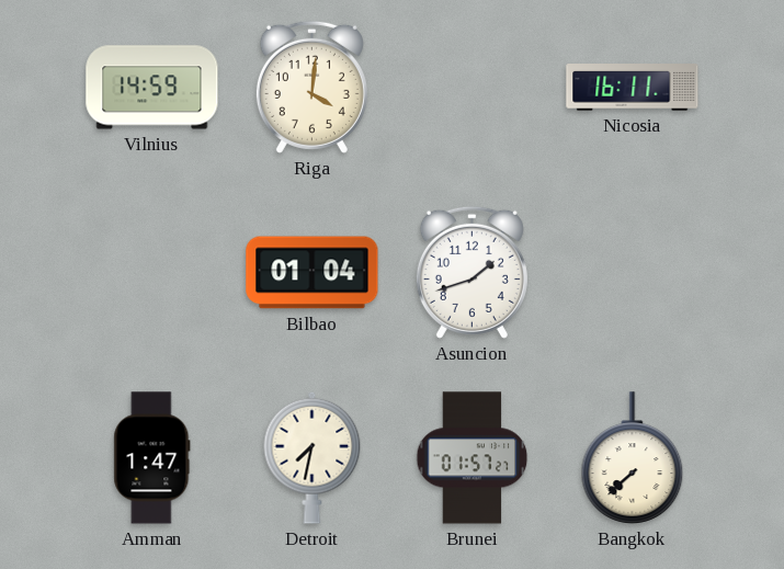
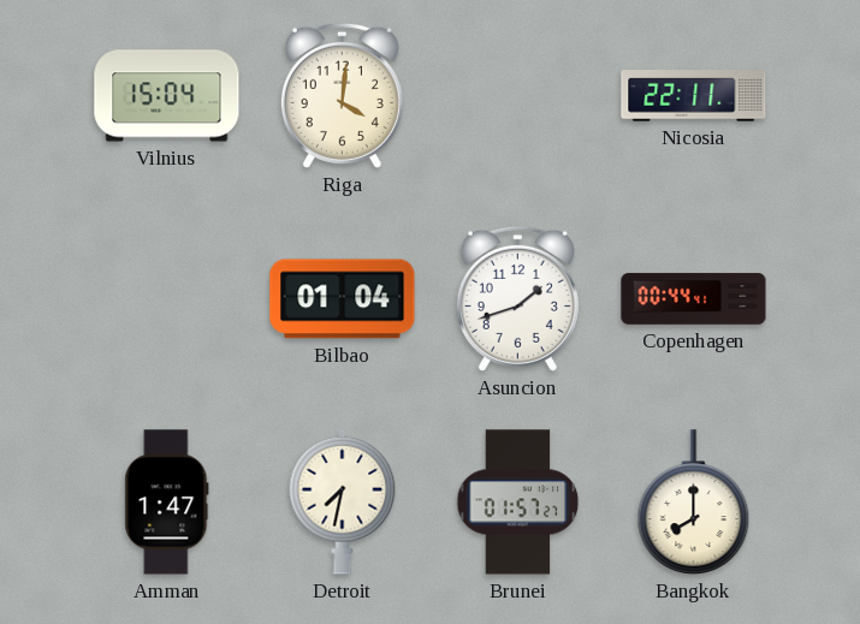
Vilnius: 14:59 -> 15:04 (167, 96)
Nicosia: 16:11 -> 22:11 (694, 96)
Copenhagen: none -> 00:44 (694, 299)
Bangkok: 7:38 -> 8:00 (694, 503)
